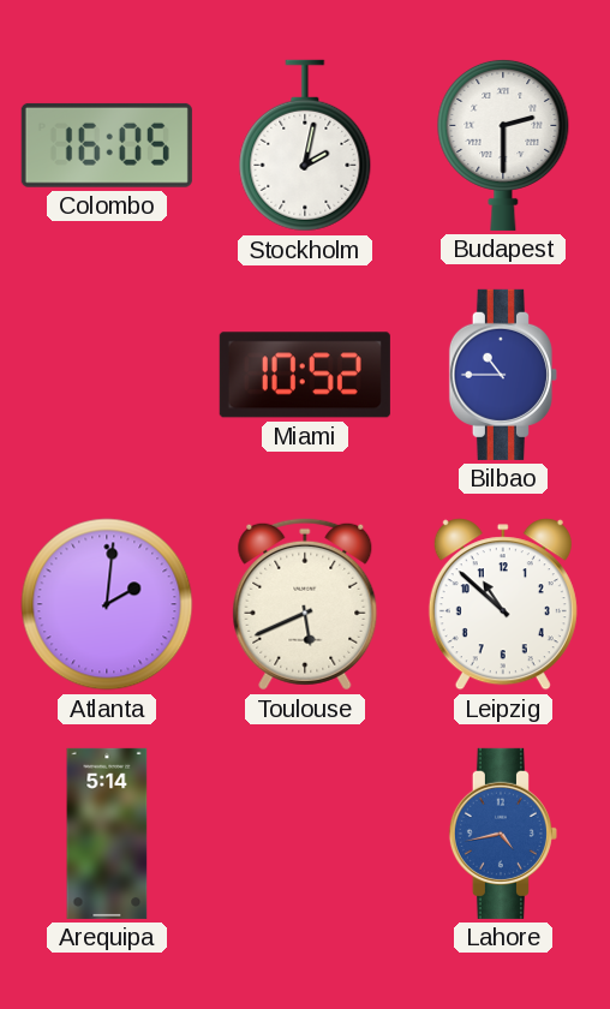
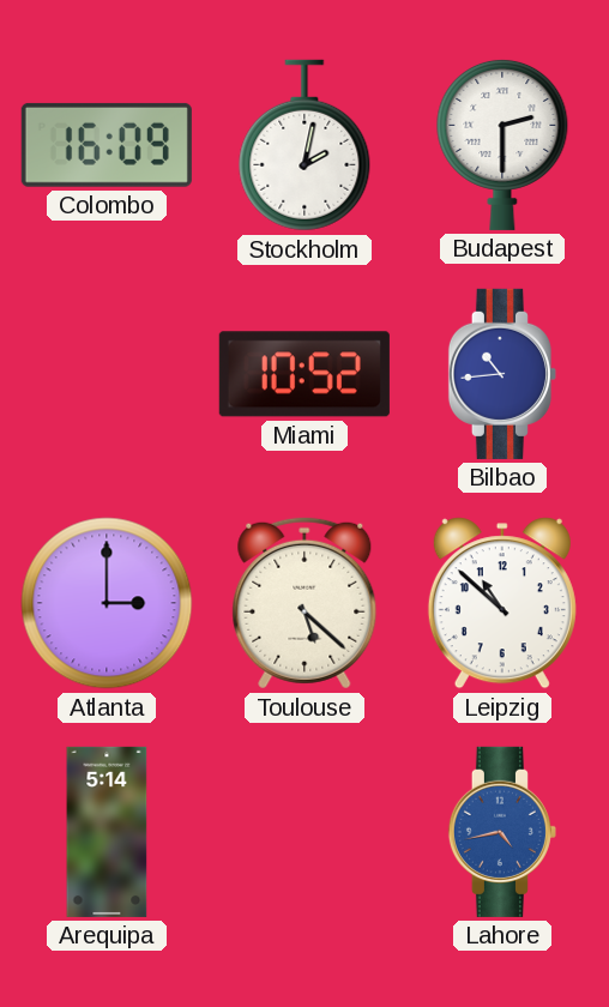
Colombo: 16:05 -> 16:09 (107, 145)
Bilbao: 10:45 -> 10:44 (502, 374)
Atlanta: 2:01 -> 3:00 (107, 603)
Toulouse: 5:41 -> 5:22 (304, 603)
